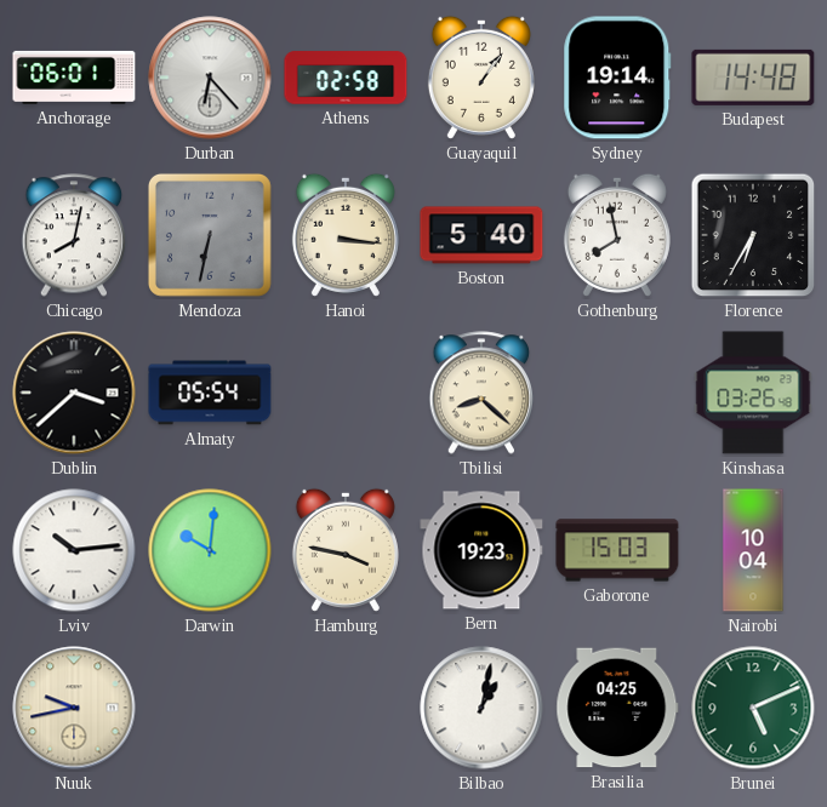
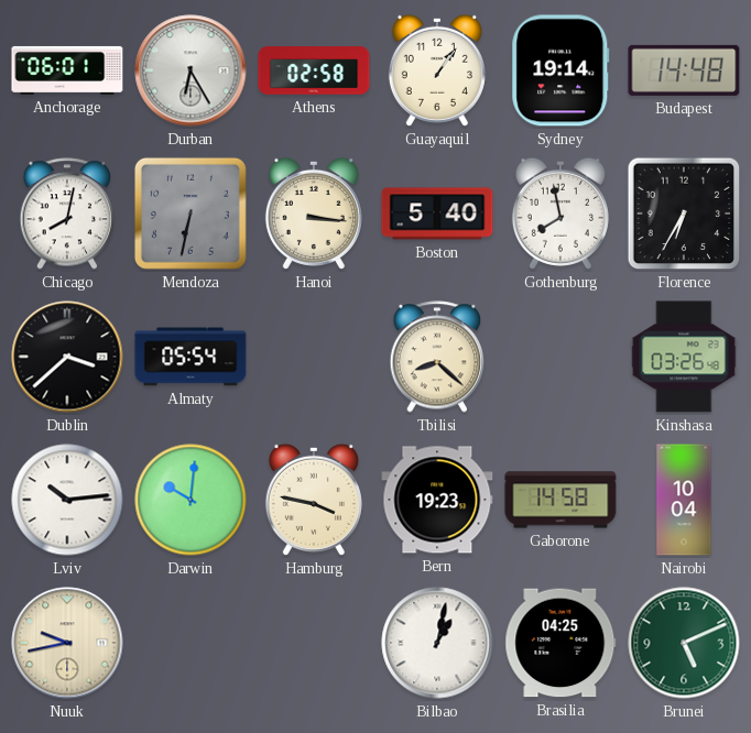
Durban: 6:23 -> 6:25 (191, 70)
Gaborone: 15:03 -> 14:58 (560, 500)
